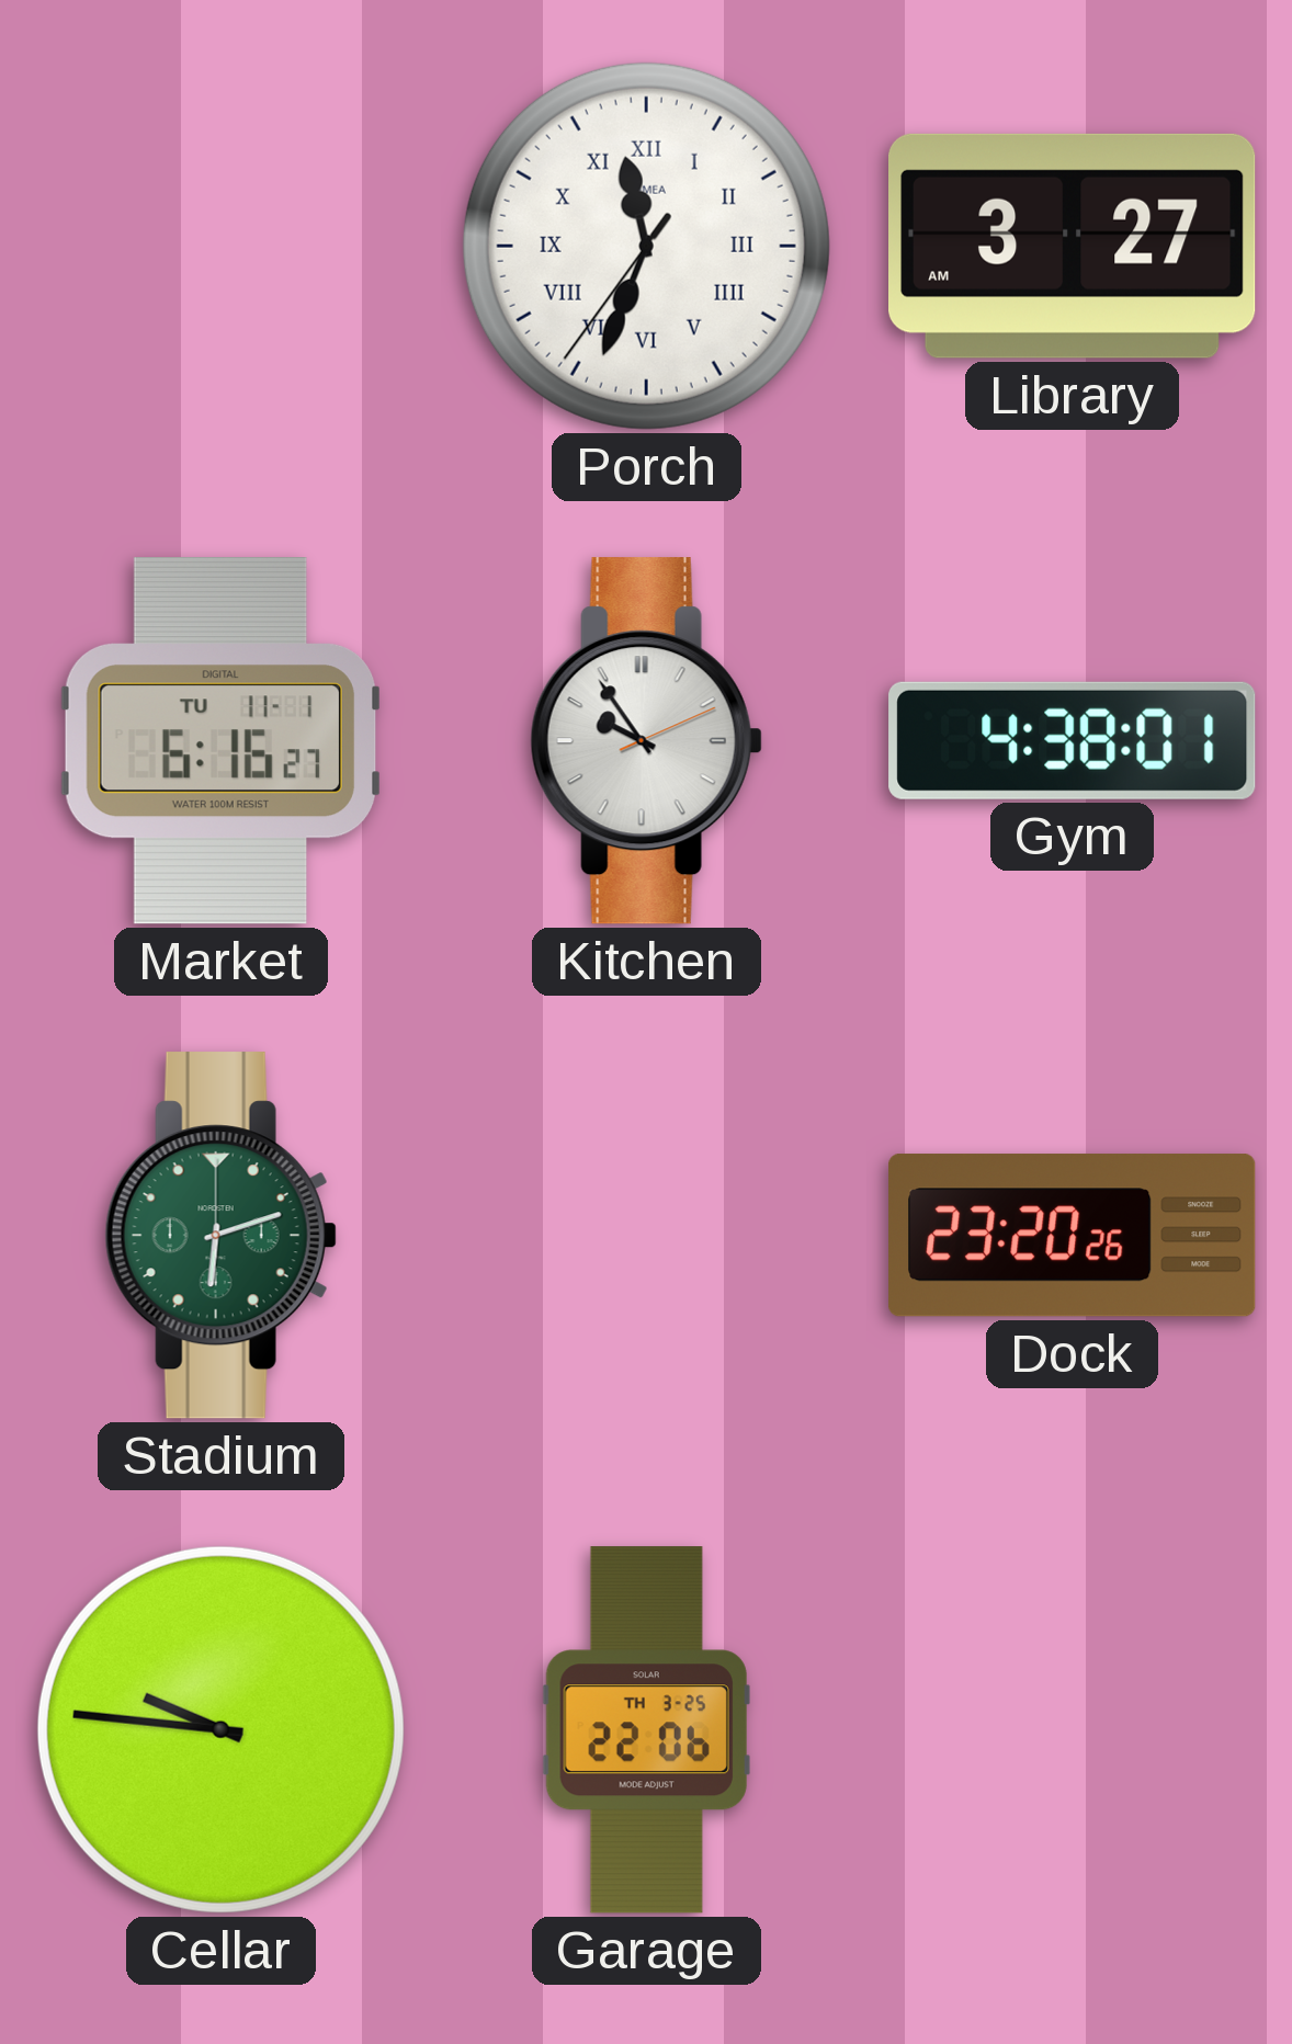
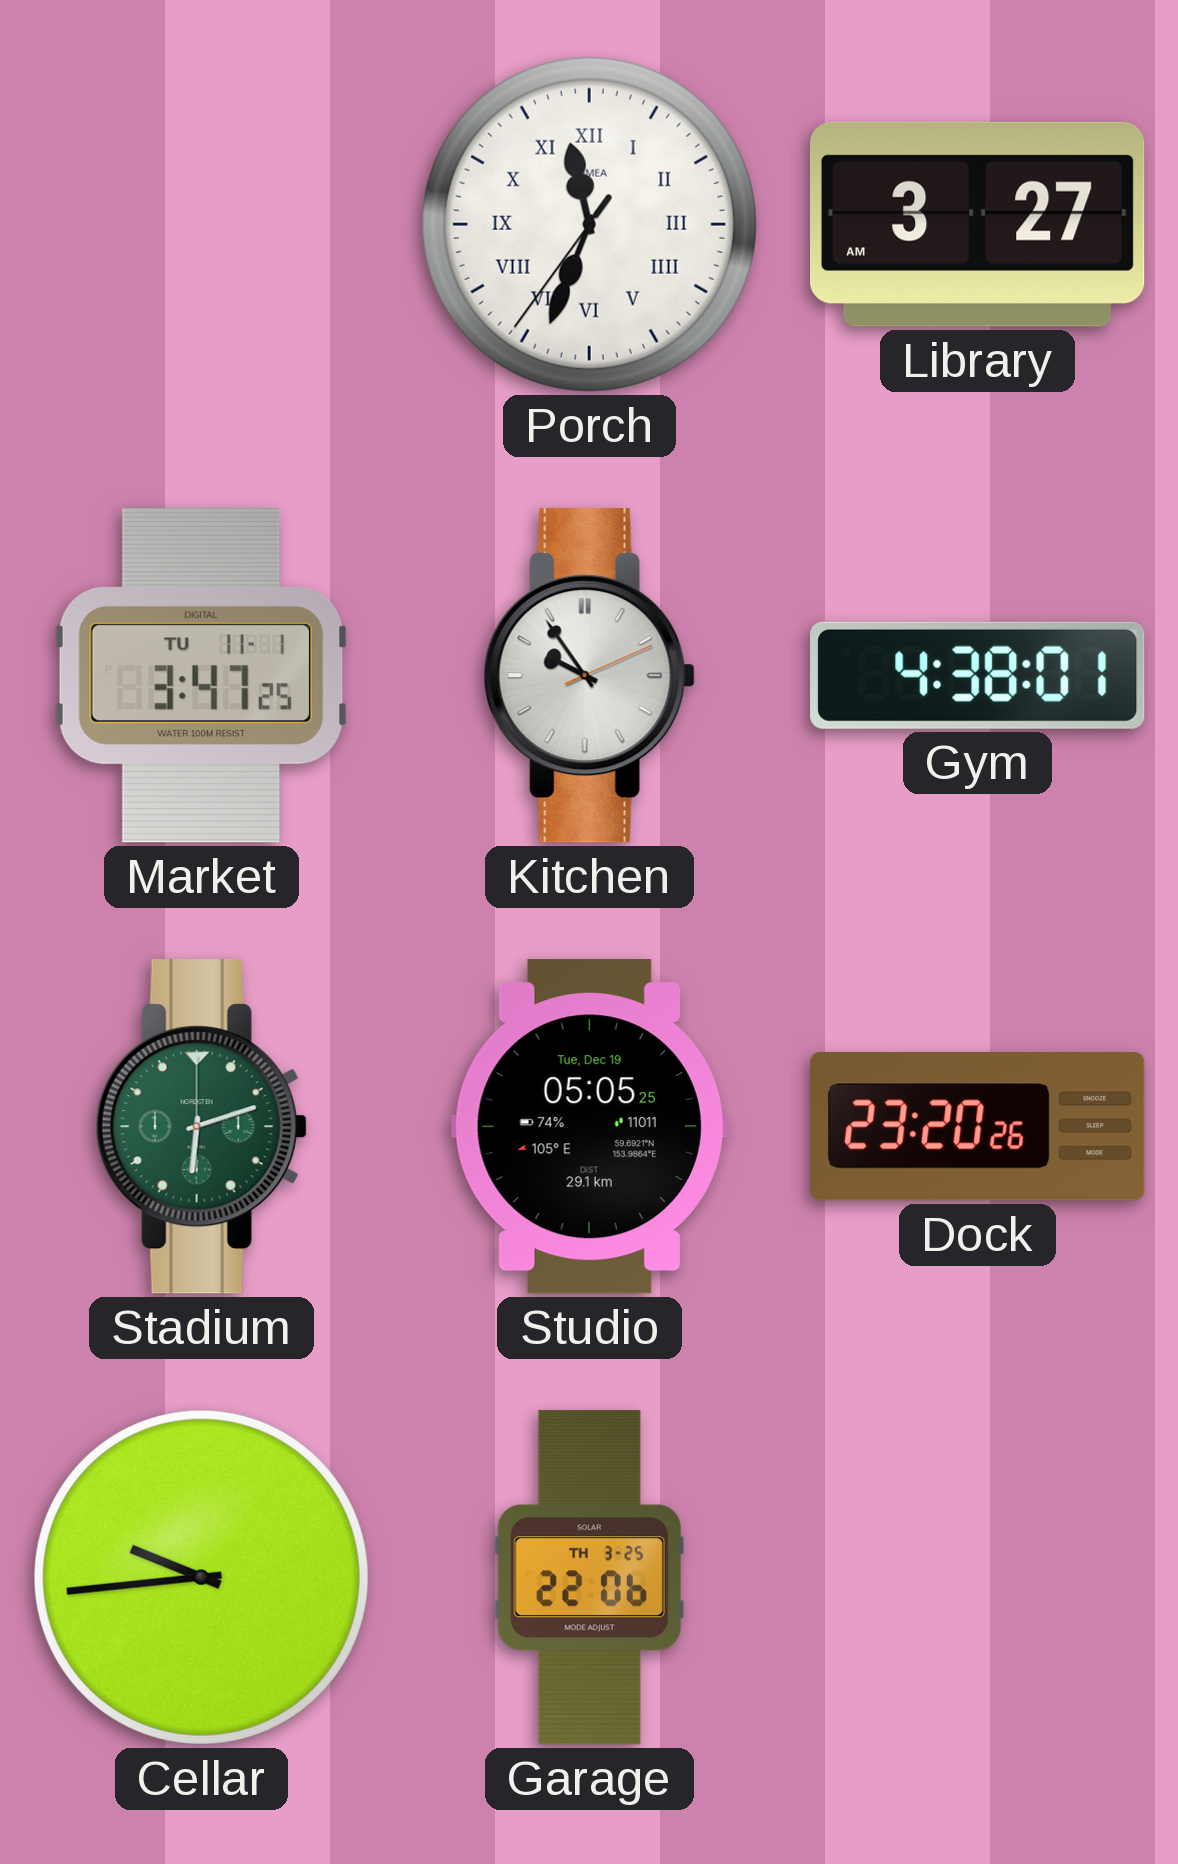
Market: 6:16 -> 3:47 (201, 676)
Studio: none -> 05:05 (589, 1127)
Cellar: 9:46 -> 9:44 (201, 1577)
